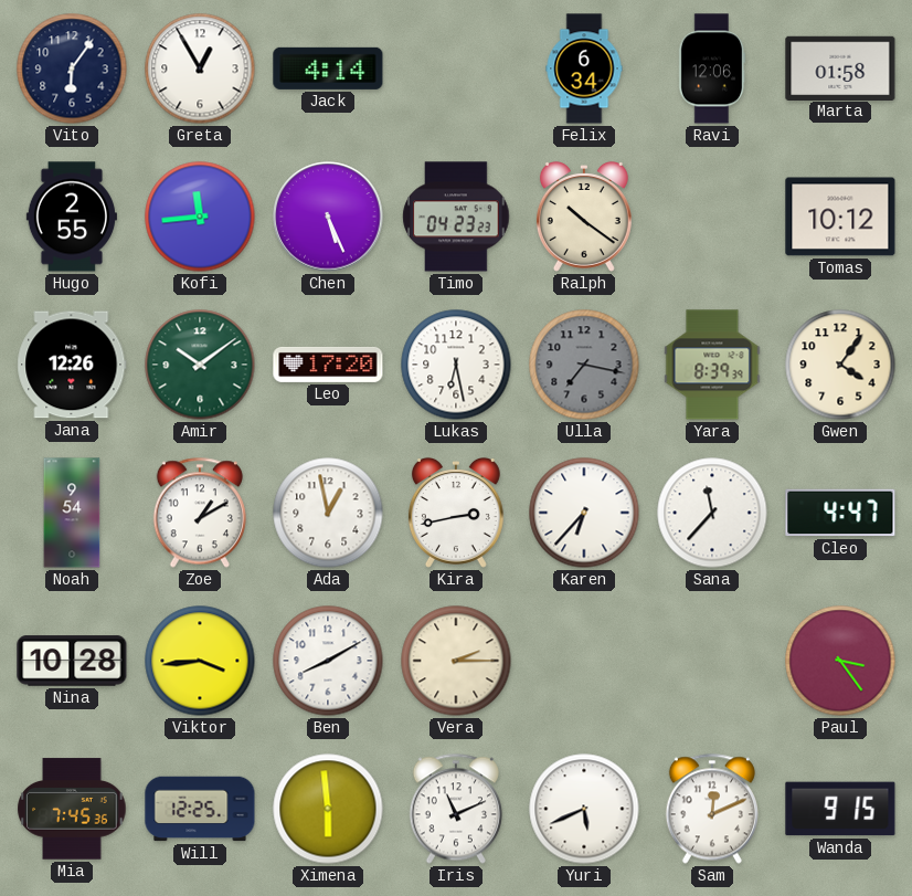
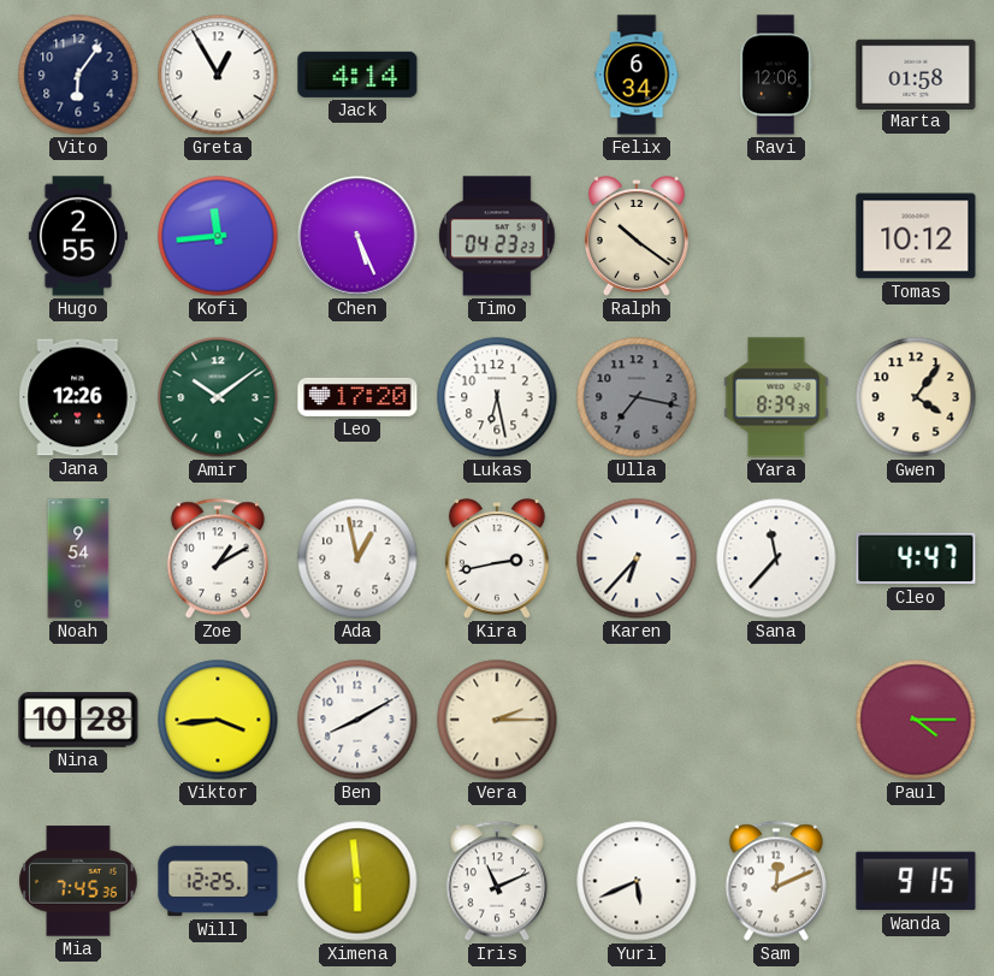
Paul: 3:24 -> 4:15 (916, 720)
